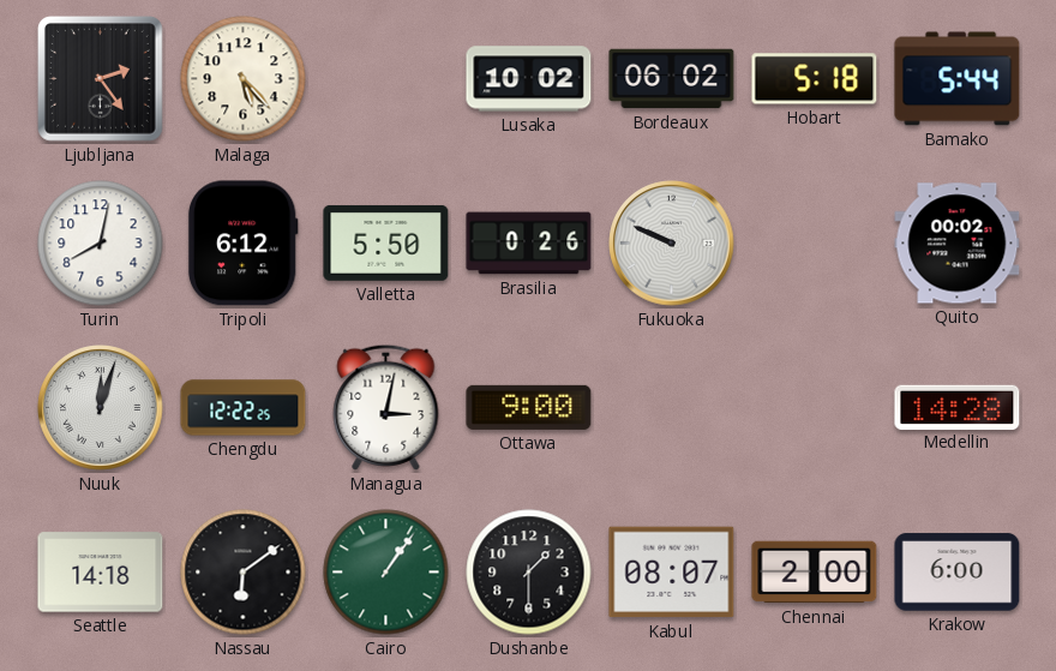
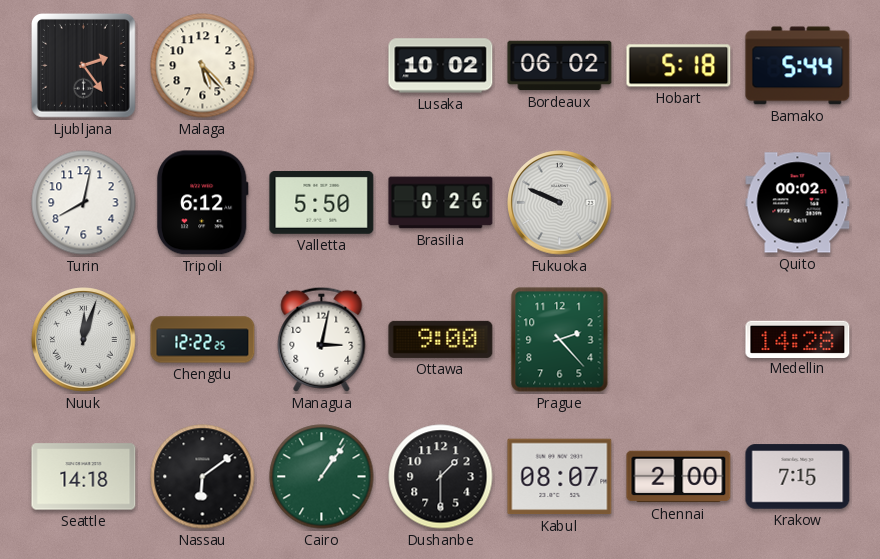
Prague: none -> 2:23 (560, 340)
Krakow: 6:00 -> 7:15 (798, 477)
